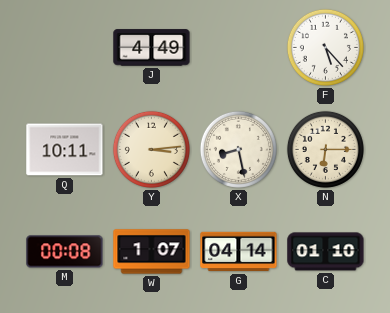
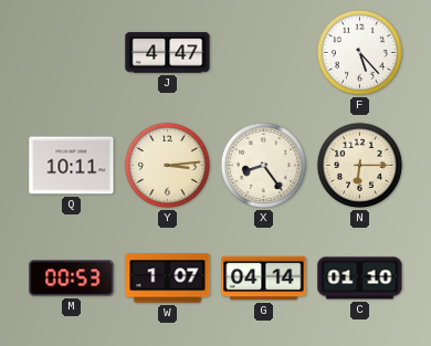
J: 4:49 -> 4:47 (168, 53)
X: 8:28 -> 8:24 (263, 165)
M: 00:08 -> 00:53 (72, 279)
